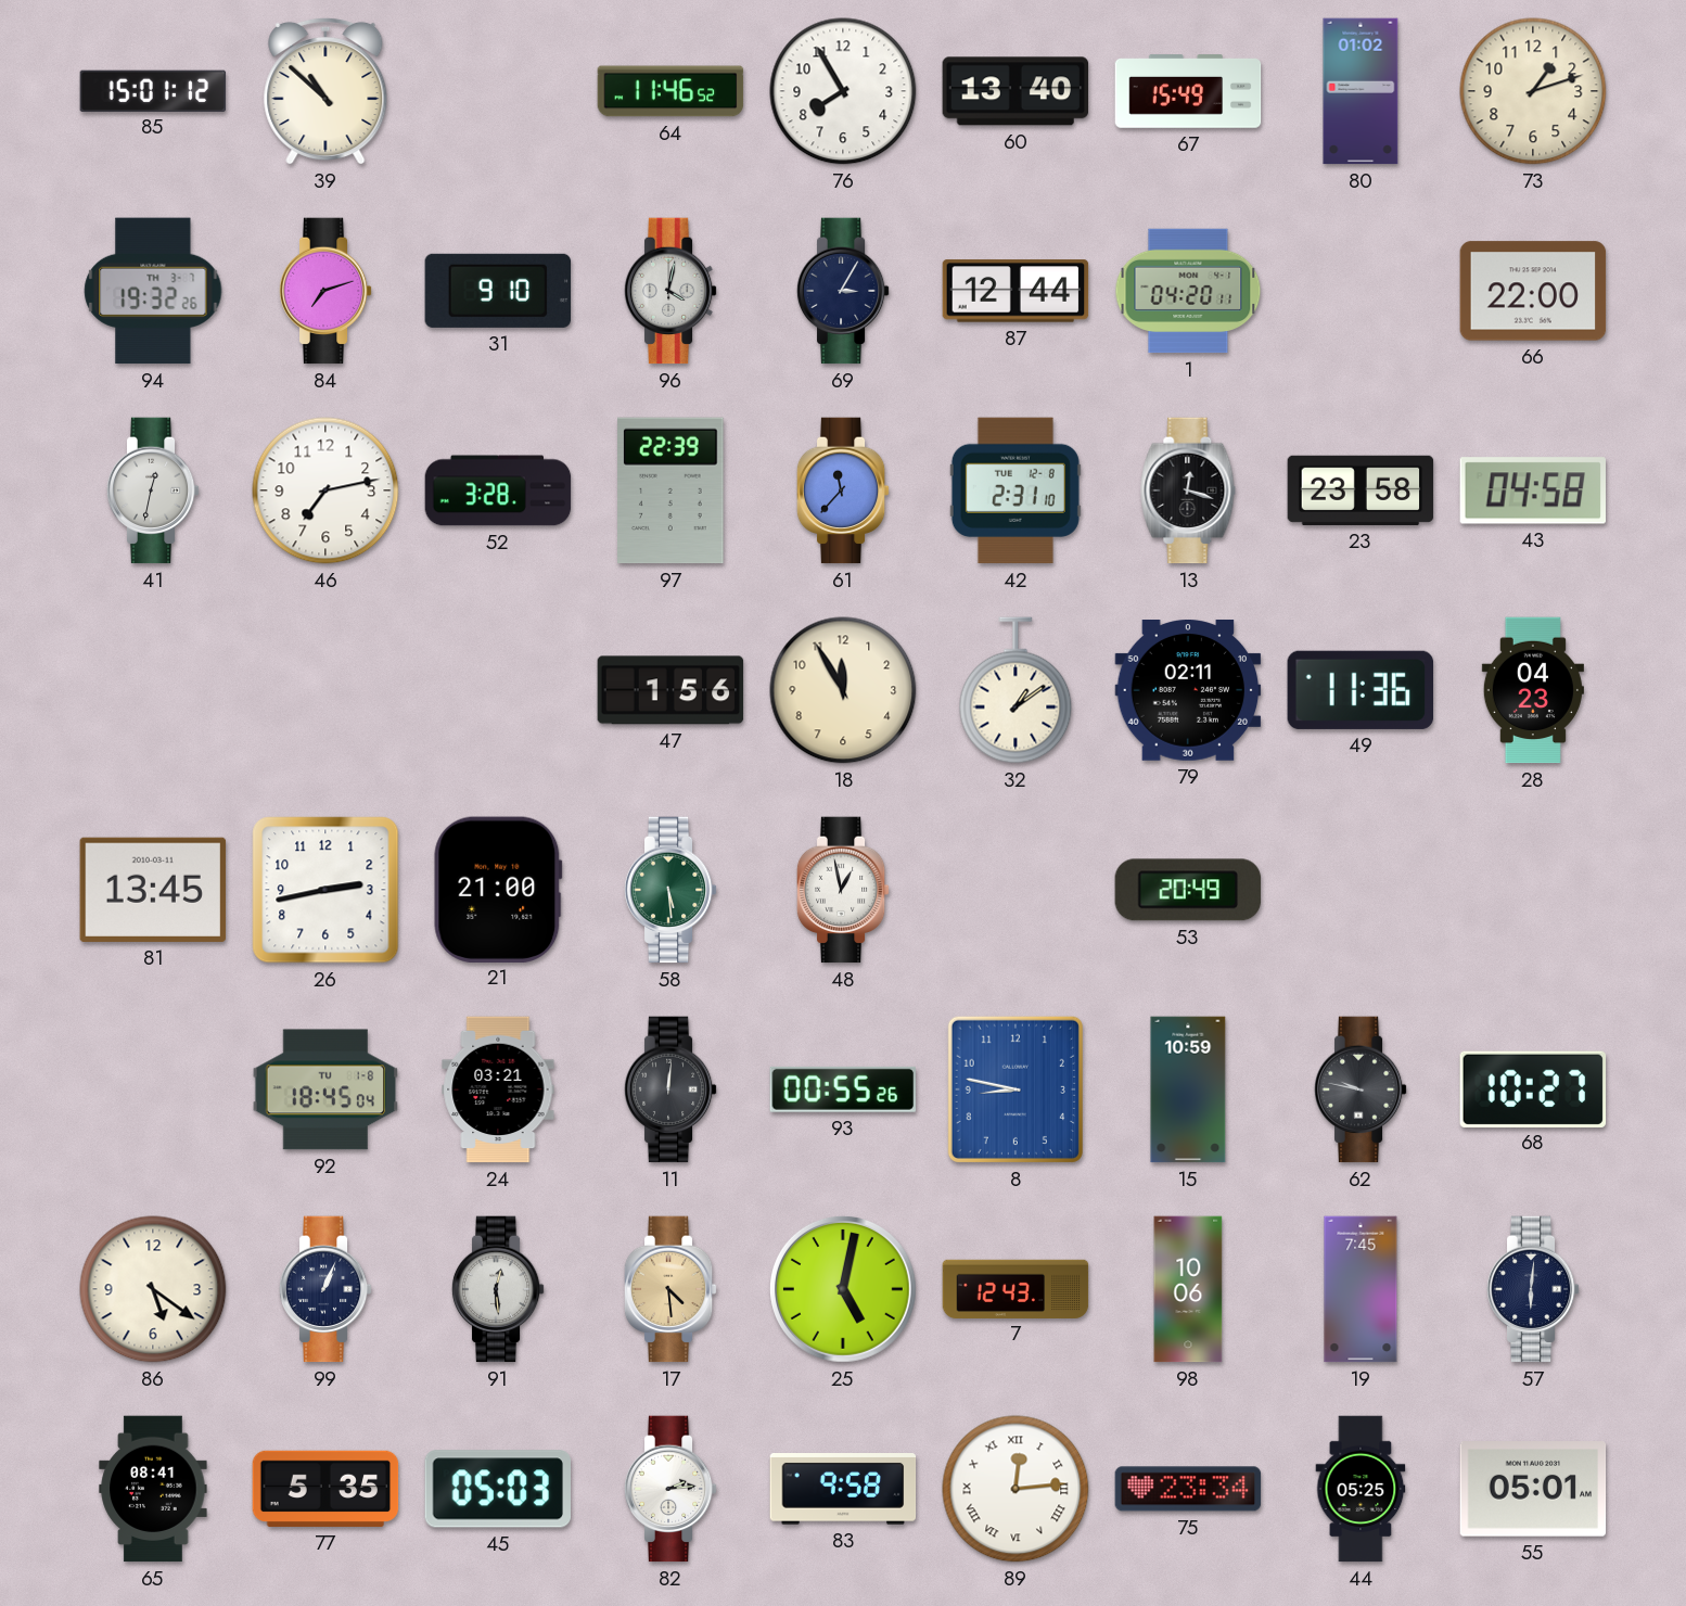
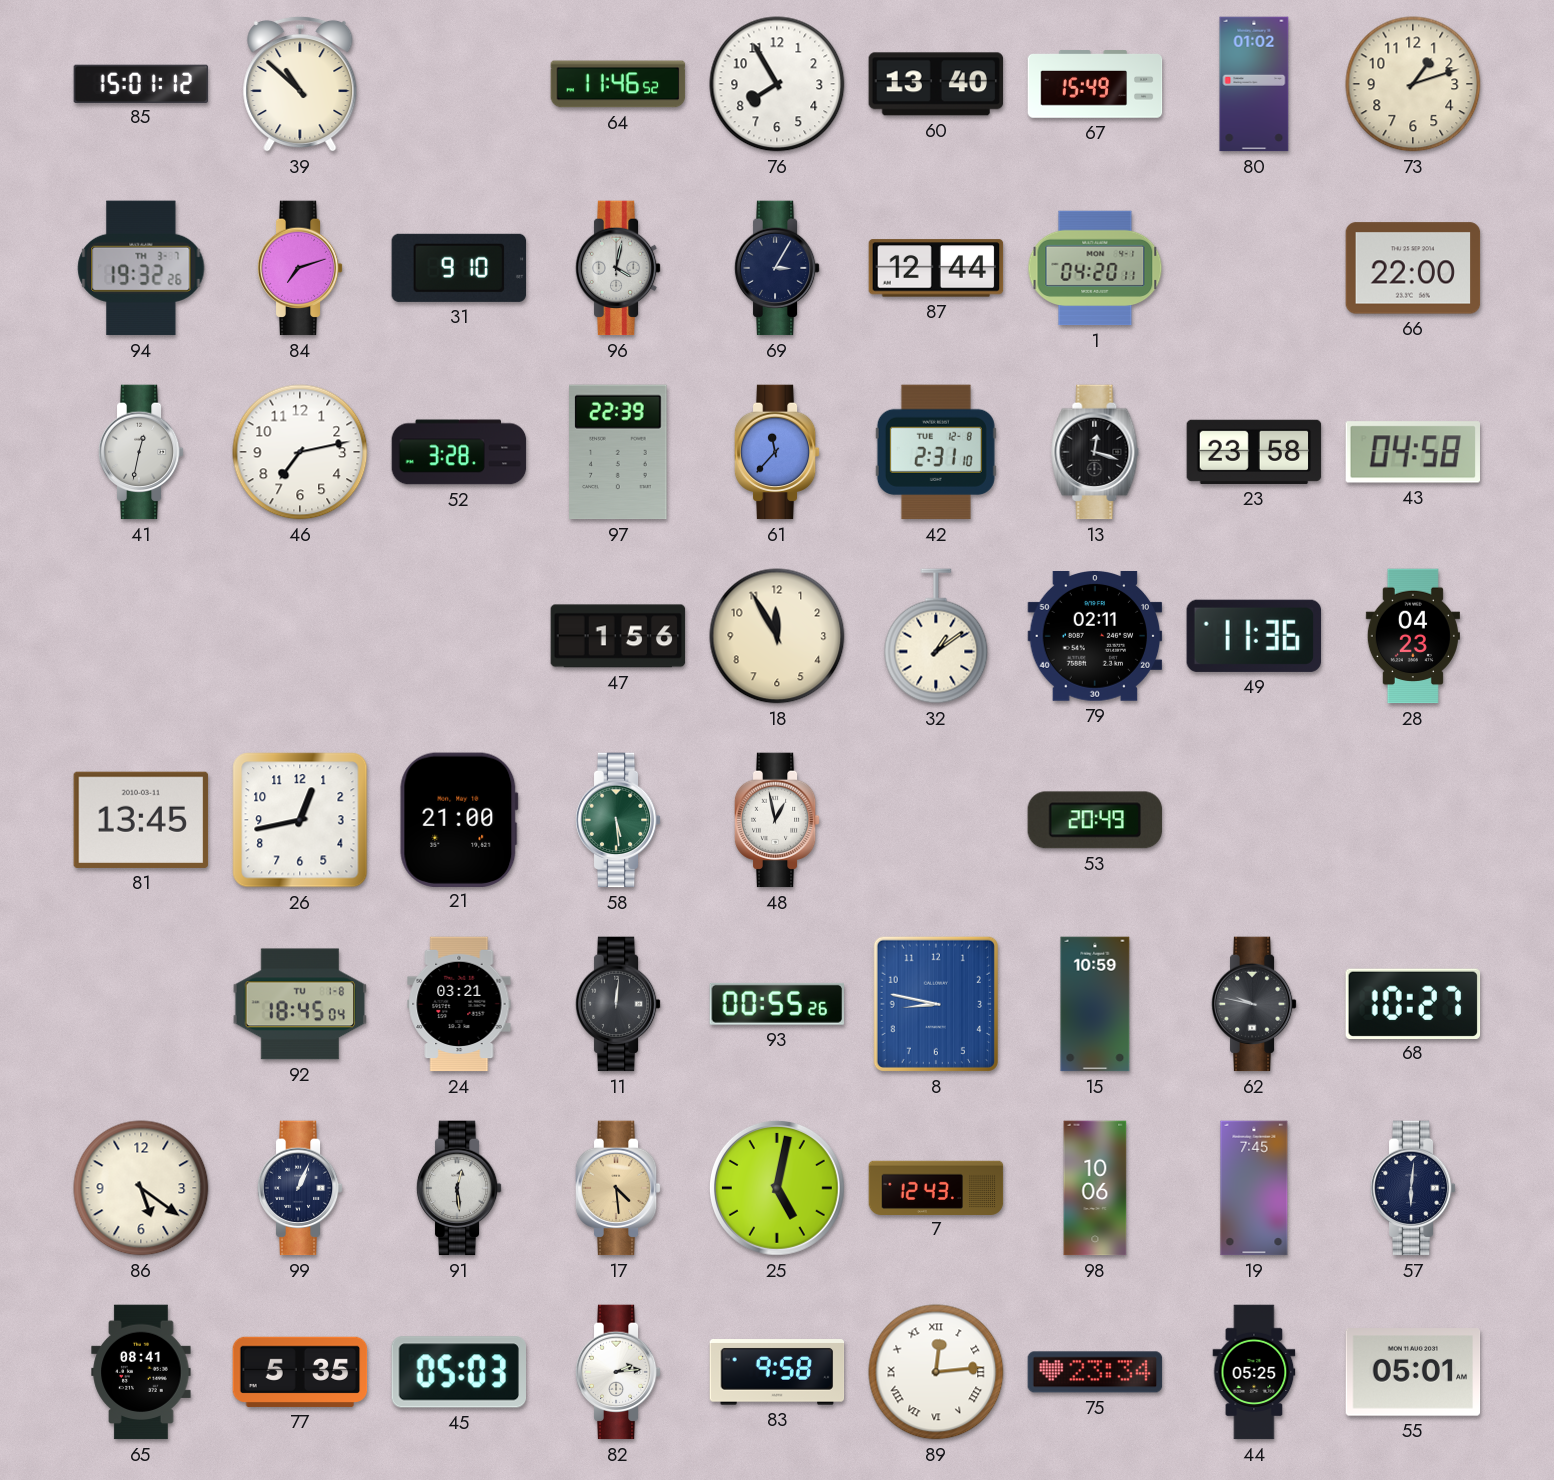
26: 2:43 -> 12:43 (300, 820)
